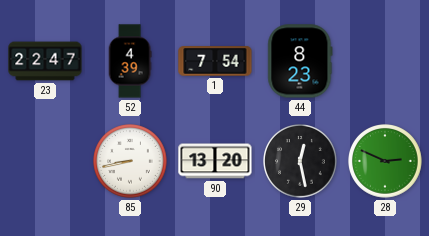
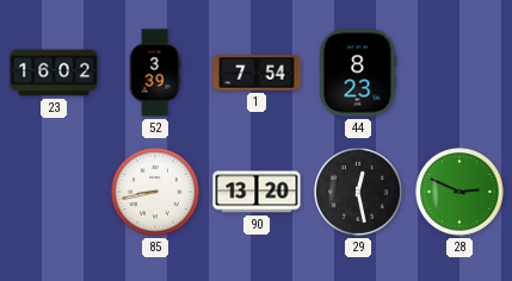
23: 22:47 -> 16:02 (54, 73)
52: 4:39 -> 3:39 (155, 73)
